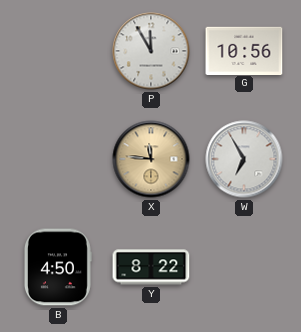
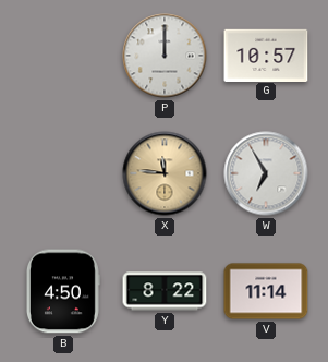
P: 11:55 -> 12:00 (165, 56)
G: 10:56 -> 10:57 (266, 55)
V: none -> 11:14 (266, 291)
